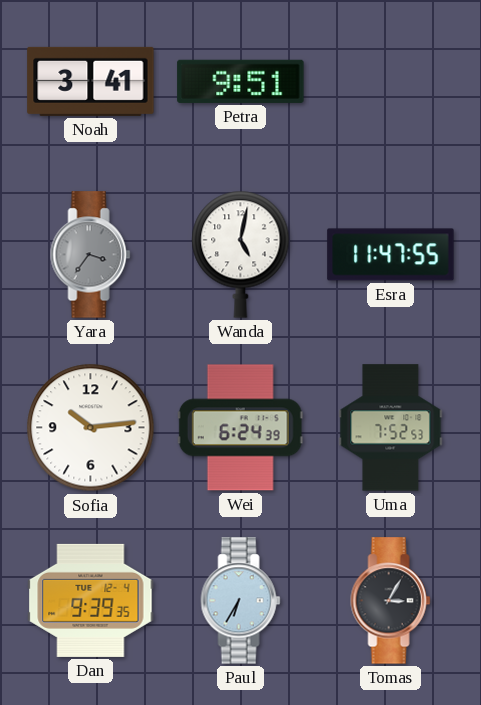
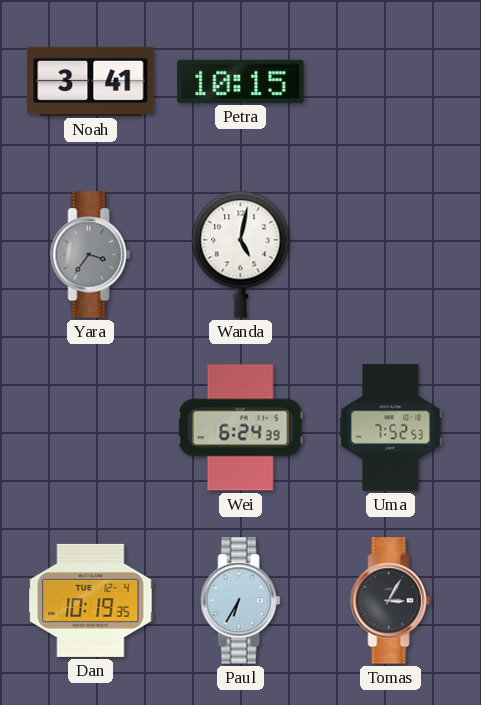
Petra: 9:51 -> 10:15 (241, 81)
Esra: 11:47 -> none (391, 255)
Sofia: 10:14 -> none (91, 428)
Dan: 9:39 -> 10:19 (91, 600)
